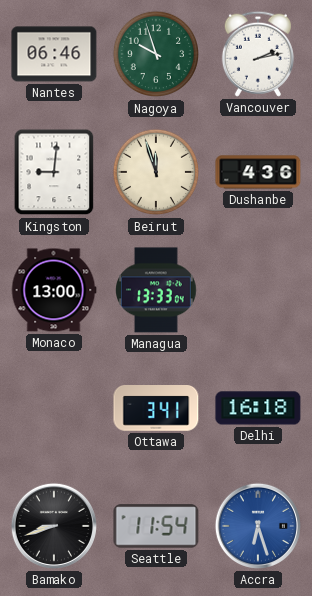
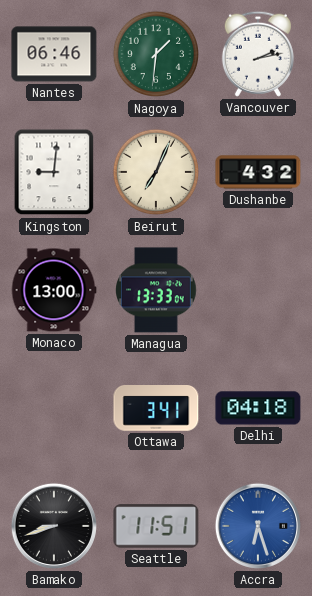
Nagoya: 9:57 -> 1:31 (156, 54)
Beirut: 11:57 -> 7:04 (156, 172)
Dushanbe: 4:36 -> 4:32 (258, 172)
Delhi: 16:18 -> 04:18 (258, 408)
Seattle: 11:54 -> 11:51 (156, 526)
